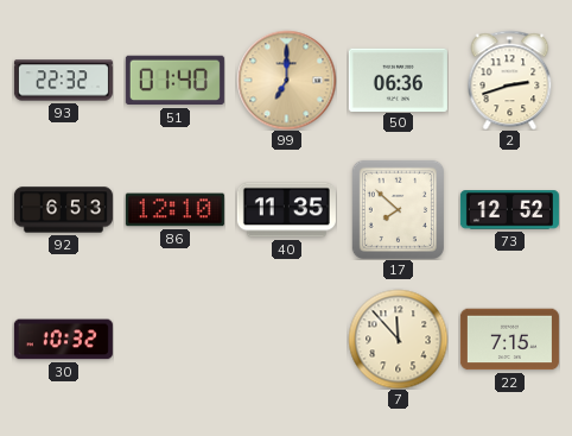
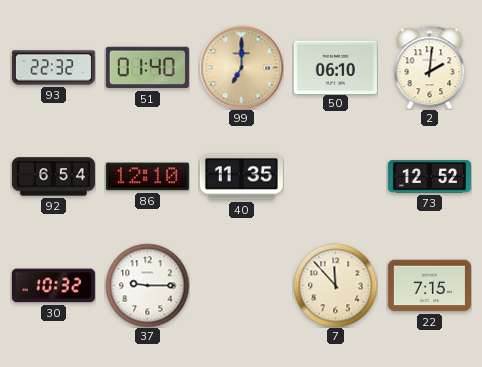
50: 06:36 -> 06:10 (335, 67)
2: 2:42 -> 2:01 (430, 67)
92: 6:53 -> 6:54 (53, 177)
17: 7:52 -> none (398, 209)
37: none -> 9:15 (147, 285)
